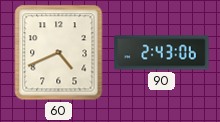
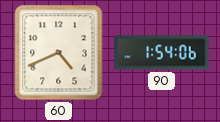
90: 2:43 -> 1:54 (162, 53)
